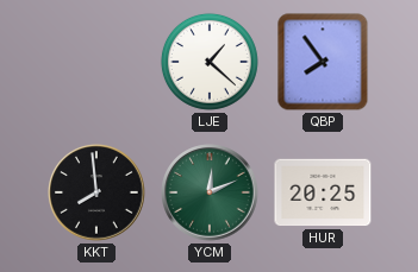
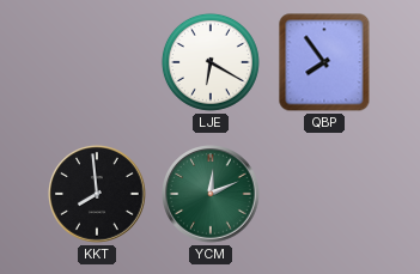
LJE: 1:22 -> 6:20 (211, 62)
HUR: 20:25 -> none (323, 192)
